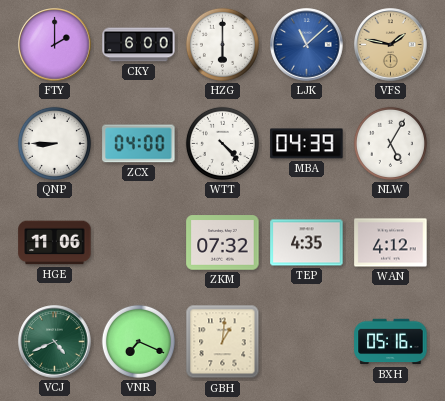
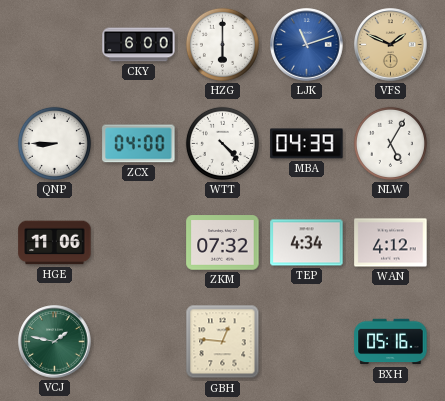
FTY: 2:00 -> none (55, 45)
LJK: 11:08 -> 11:12 (307, 45)
VFS: 1:47 -> 1:49 (391, 45)
TEP: 4:35 -> 4:34 (307, 243)
VCJ: 4:41 -> 1:47 (55, 342)
VNR: 7:19 -> none (138, 341)
GBH: 1:01 -> 12:46 (223, 342)
